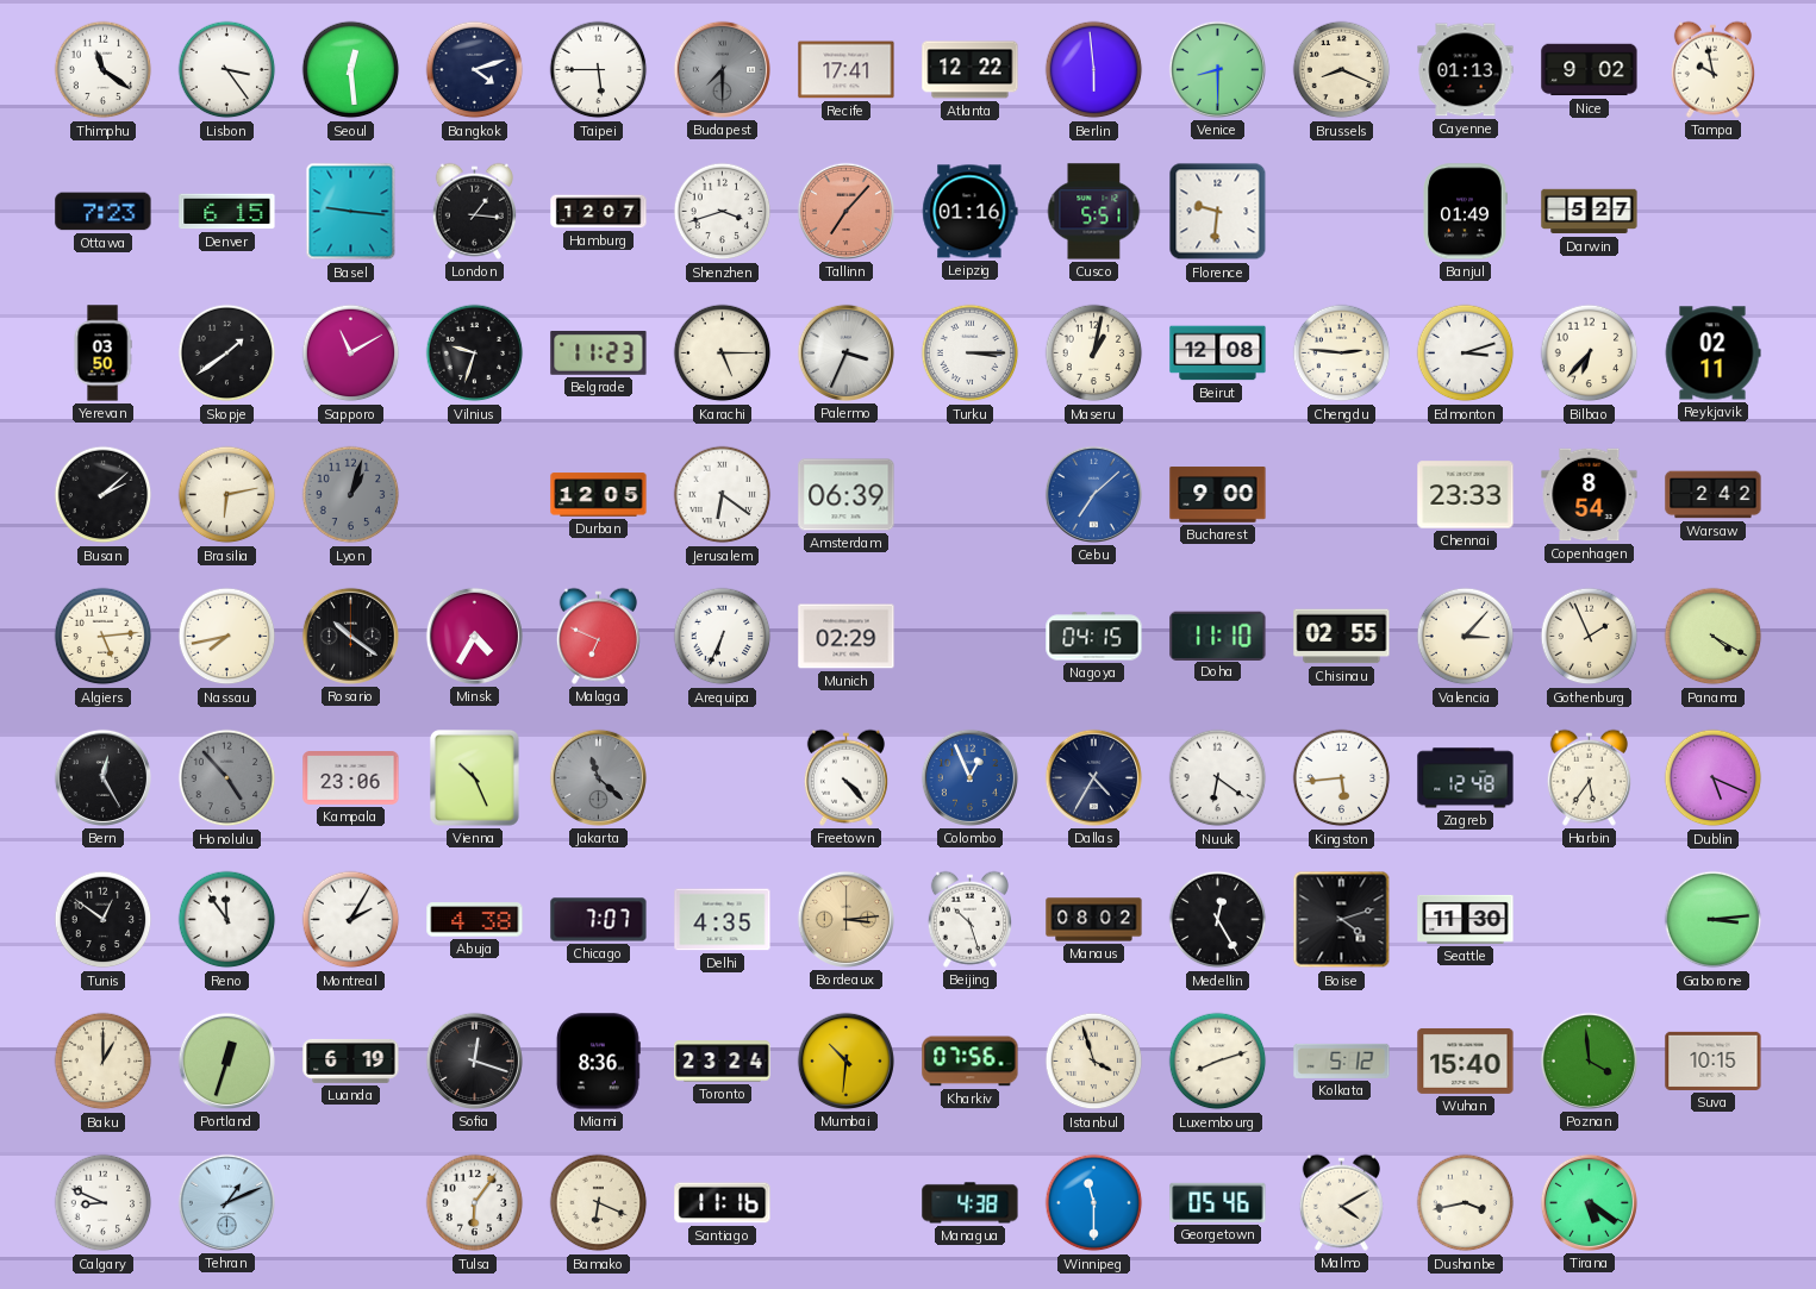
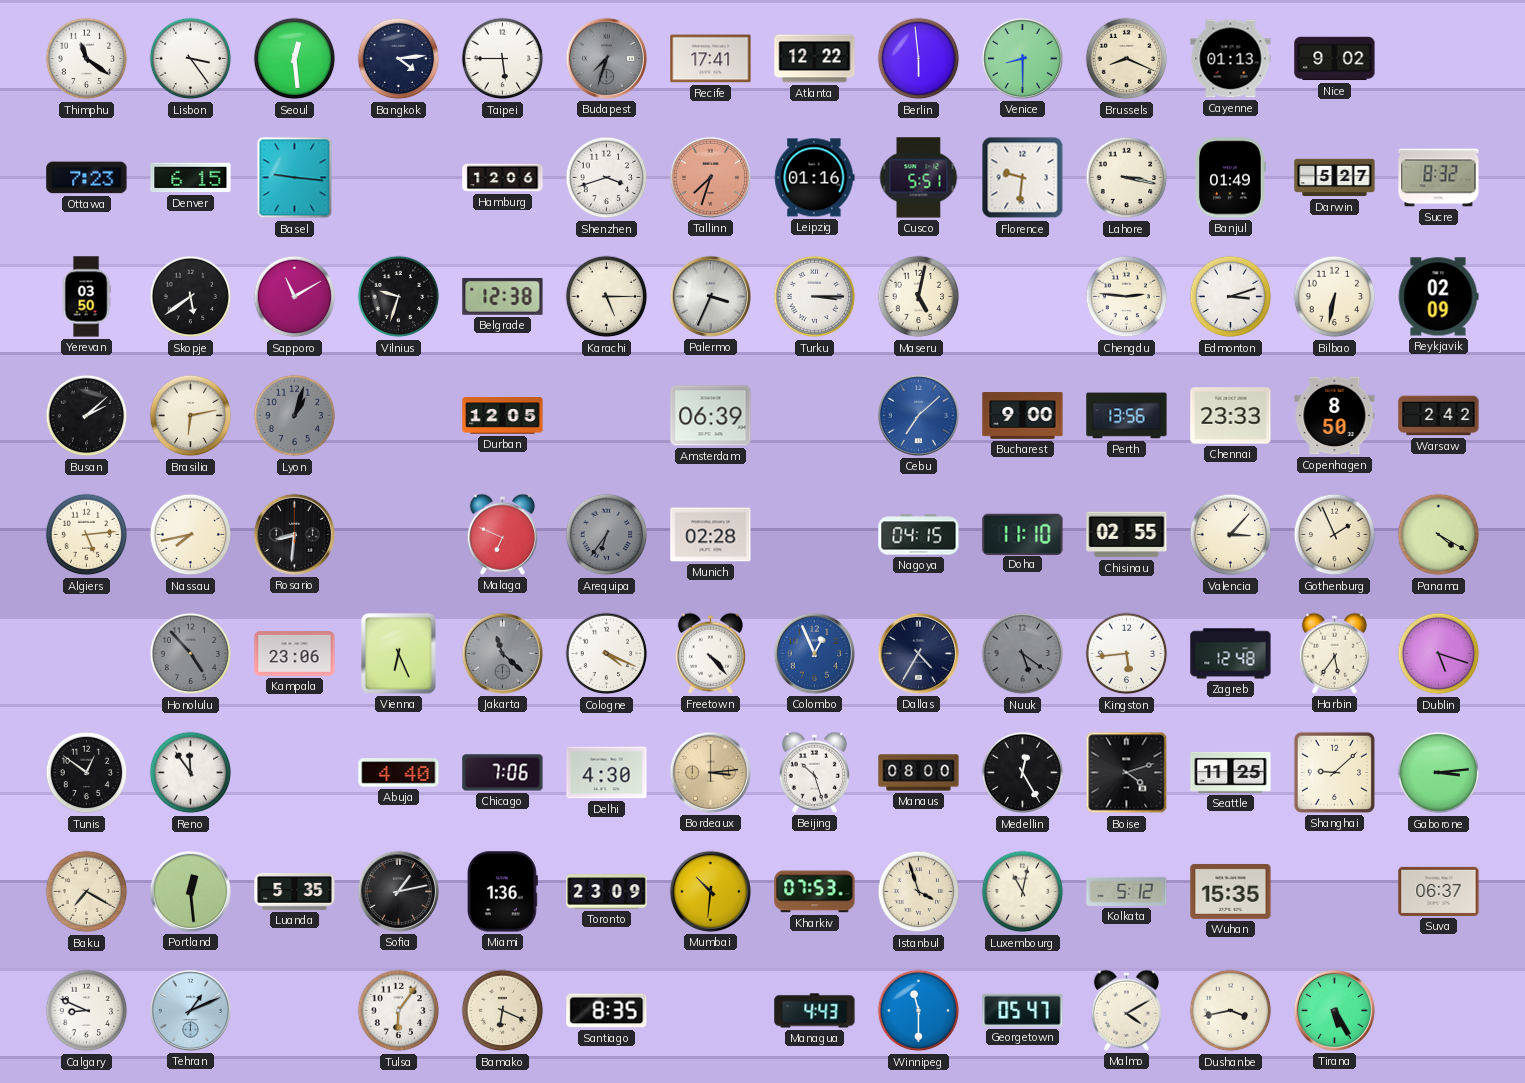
Bangkok: 4:12 -> 4:14 (399, 59)
Budapest: 7:30 -> 7:33 (606, 58)
Tampa: 9:58 -> none (1712, 69)
London: 1:16 -> none (474, 211)
Hamburg: 12:07 -> 12:06 (503, 178)
Tallinn: 7:07 -> 7:33 (710, 177)
Lahore: none -> 3:17 (1127, 178)
Sucre: none -> 8:32 (1439, 178)
Skopje: 1:39 -> 5:39 (191, 297)
Belgrade: 11:23 -> 12:38 (503, 296)
Maseru: 1:02 -> 5:02 (919, 297)
Beirut: 12:08 -> none (1218, 353)
Bilbao: 6:37 -> 6:32 (1335, 297)
Reykjavik: 02:11 -> 02:09 (1438, 297)
Jerusalem: 6:21 -> none (723, 495)
Perth: none -> 13:56 (1127, 416)
Copenhagen: 8:54 -> 8:50 (1335, 416)
Rosario: 10:21 -> 8:31 (294, 534)
Minsk: 4:35 -> none (474, 636)
Arequipa: 6:34 -> 6:36 (607, 535)
Arequipa dial: white -> grey (607, 535)
Munich: 02:29 -> 02:28 (711, 535)
Bern: 12:25 -> none (102, 777)
Vienna: 10:26 -> 6:26 (398, 654)
Cologne: none -> 4:19 (607, 654)
Nuuk: 6:21 -> 5:21 (1023, 654)
Nuuk dial: white -> grey (1023, 654)
Dublin: 5:19 -> 5:18 (1439, 654)
Montreal: 2:05 -> none (351, 920)
Abuja: 4:38 -> 4:40 (399, 773)
Chicago: 7:07 -> 7:06 (503, 773)
Delhi: 4:35 -> 4:30 (607, 773)
Manaus: 08:02 -> 08:00 (919, 773)
Seattle: 11:30 -> 11:25 (1231, 772)
Shanghai: none -> 9:08 (1334, 772)
Baku: 1:00 -> 7:20 (87, 892)
Portland: 12:33 -> 12:29 (190, 891)
Luanda: 6:19 -> 5:35 (295, 891)
Sofia: 12:18 -> 1:13 (398, 891)
Miami: 8:36 -> 1:36 (502, 892)
Toronto: 23:24 -> 23:09 (607, 892)
Kharkiv: 07:56 -> 07:53 (815, 892)
Luxembourg: 8:12 -> 11:02 (1023, 892)
Wuhan: 15:40 -> 15:35 (1231, 891)
Poznan: 3:59 -> none (1589, 1060)
Suva: 10:15 -> 06:37 (1439, 891)
Santiago: 11:16 -> 8:35 (607, 1011)
Managua: 4:38 -> 4:43 (815, 1011)
Georgetown: 05:46 -> 05:47 (1023, 1010)
Tirana: 5:21 -> 5:25 (1334, 1010)
